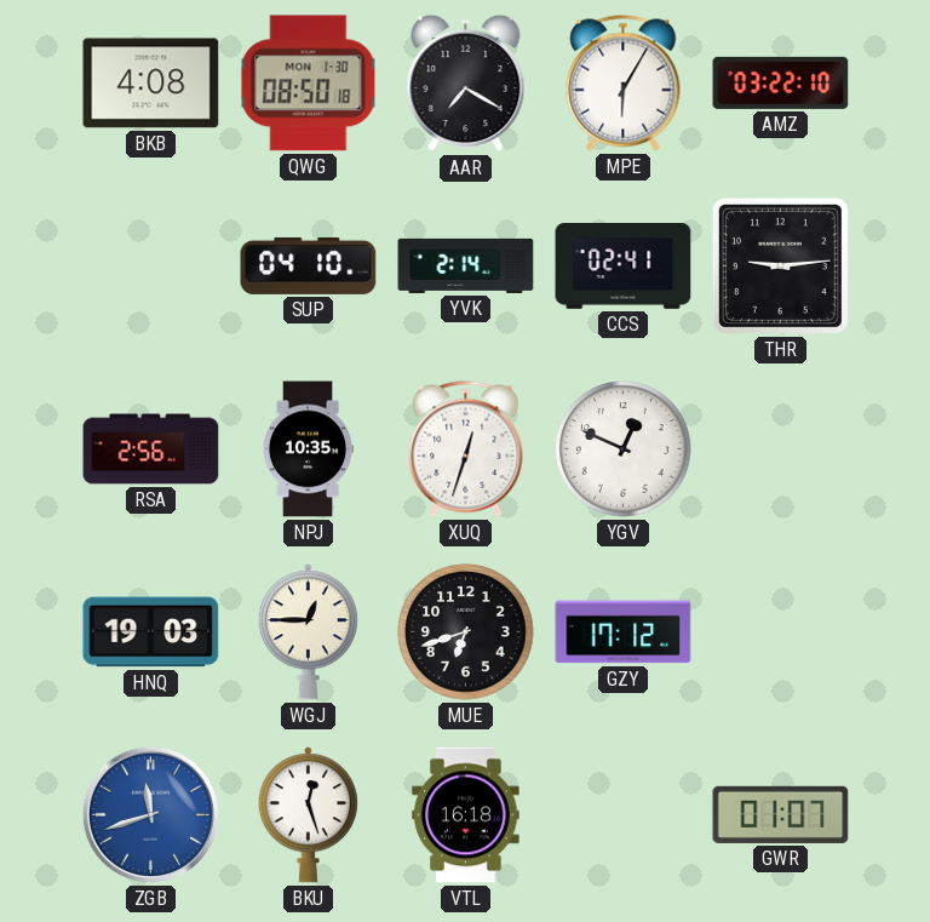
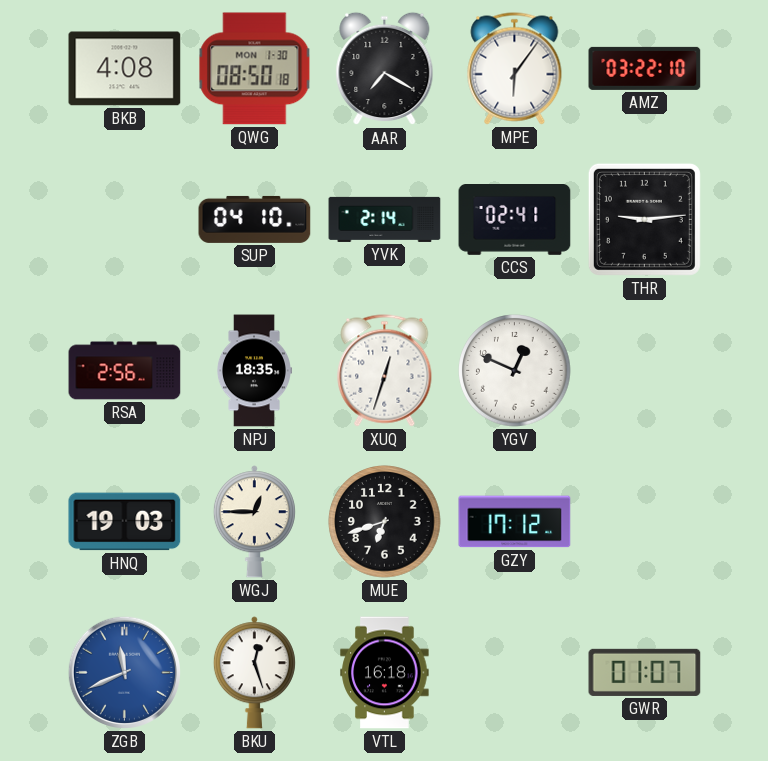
MPE: 6:05 -> 6:06 (515, 69)
NPJ: 10:35 -> 18:35 (254, 371)
ZGB: 11:42 -> 11:41 (124, 672)
